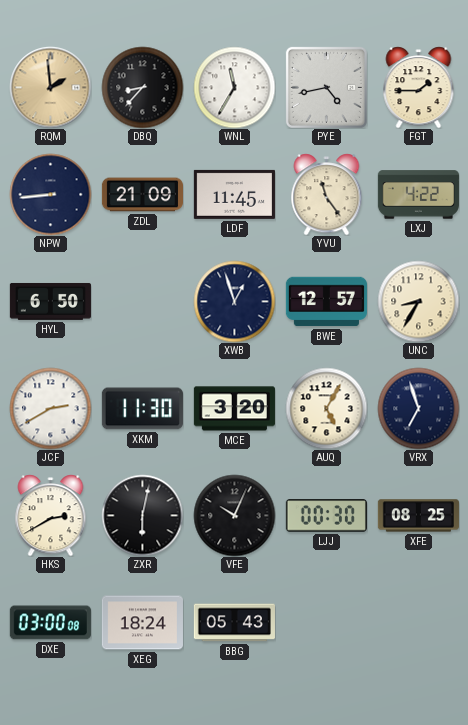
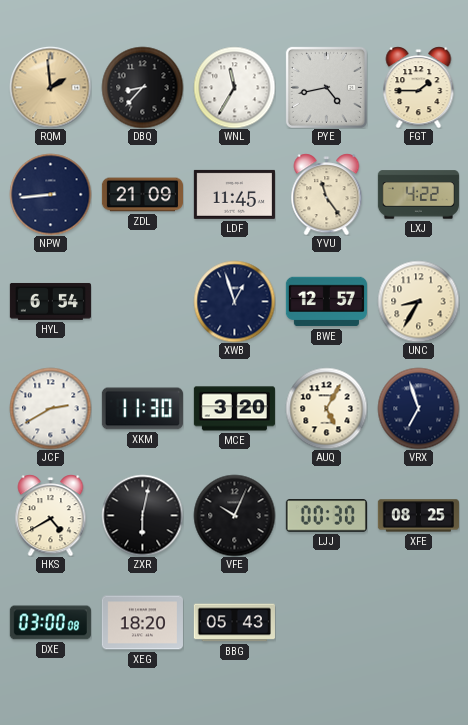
HYL: 6:50 -> 6:54 (50, 301)
HKS: 2:40 -> 4:40 (51, 515)
XEG: 18:24 -> 18:20 (142, 623)
